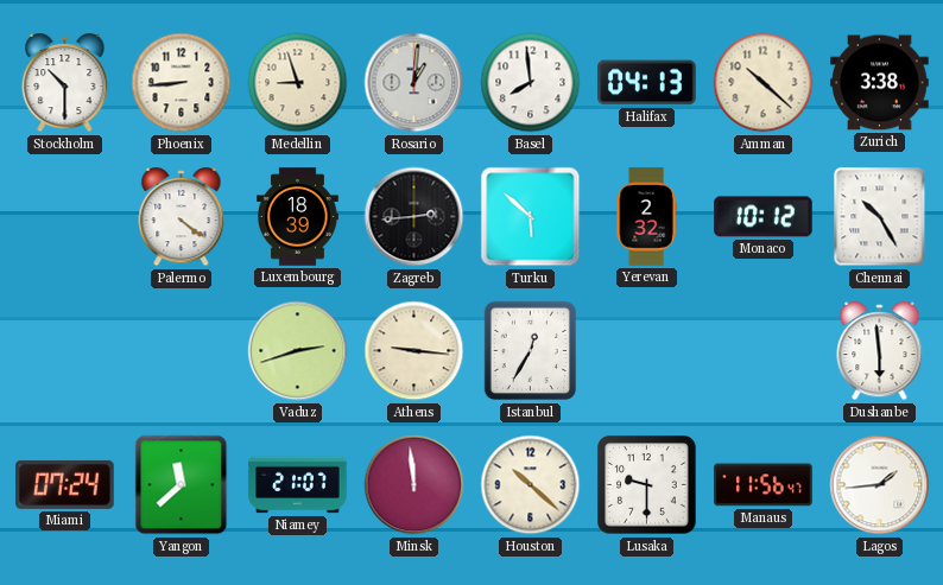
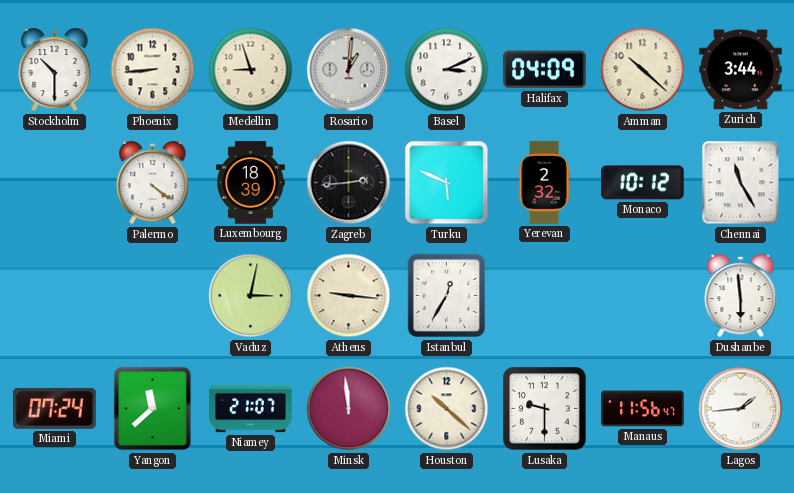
Basel: 7:59 -> 3:11 (447, 70)
Halifax: 04:13 -> 04:09 (545, 70)
Zurich: 3:38 -> 3:44 (741, 70)
Turku: 5:52 -> 5:49 (447, 183)
Chennai: 10:25 -> 11:25 (741, 183)
Vaduz: 2:42 -> 3:02 (251, 296)
